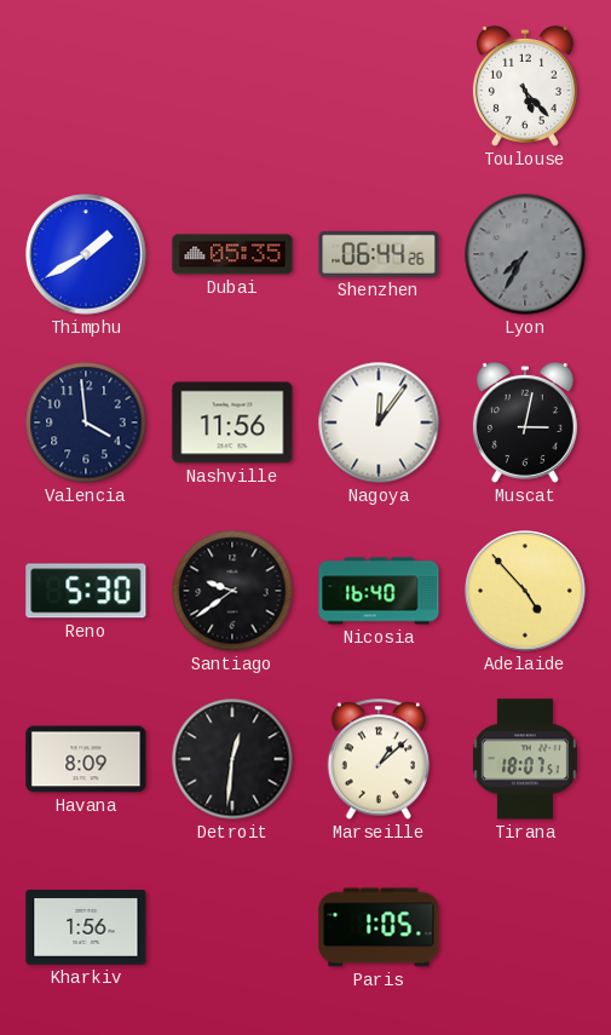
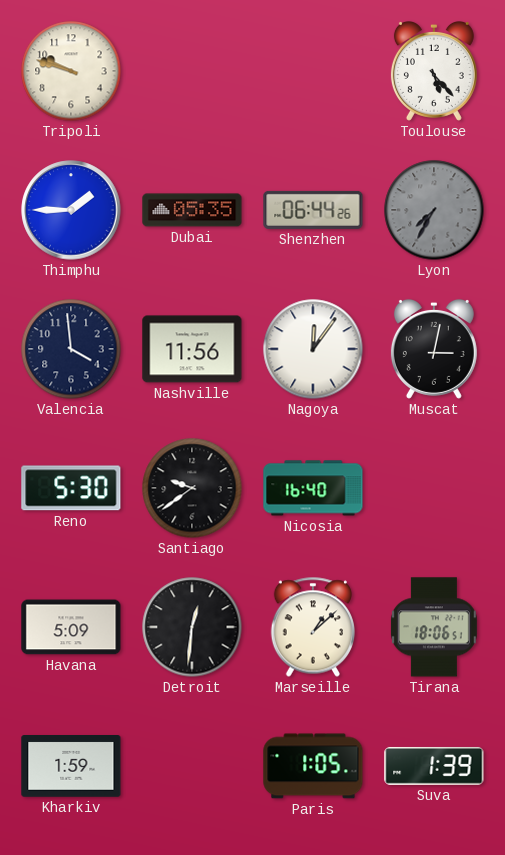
Tripoli: none -> 9:48 (71, 71)
Thimphu: 1:40 -> 1:45 (71, 210)
Adelaide: 4:53 -> none (525, 591)
Havana: 8:09 -> 5:09 (71, 627)
Tirana: 18:07 -> 18:06 (434, 627)
Kharkiv: 1:56 -> 1:59 (71, 767)
Suva: none -> 1:39 (434, 766)
